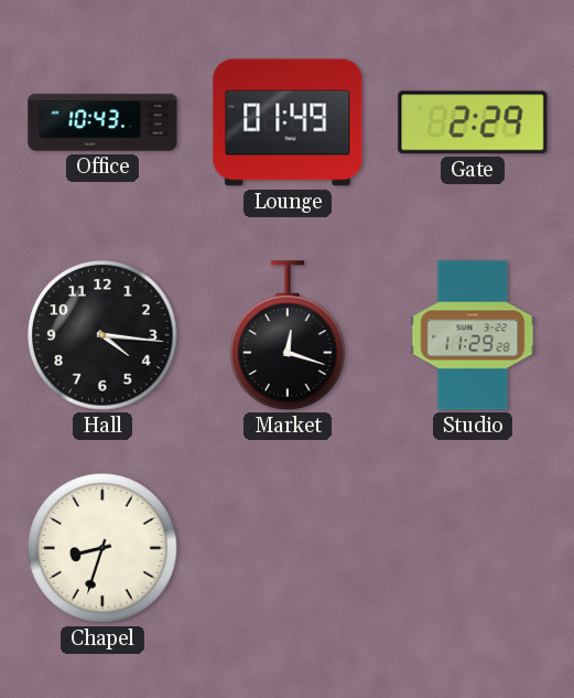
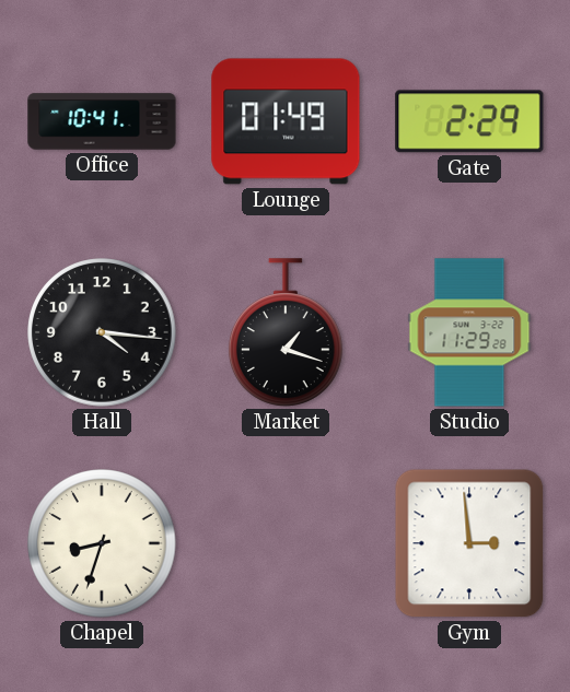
Office: 10:43 -> 10:41 (102, 121)
Market: 12:18 -> 1:18 (287, 332)
Gym: none -> 2:59 (469, 543)
